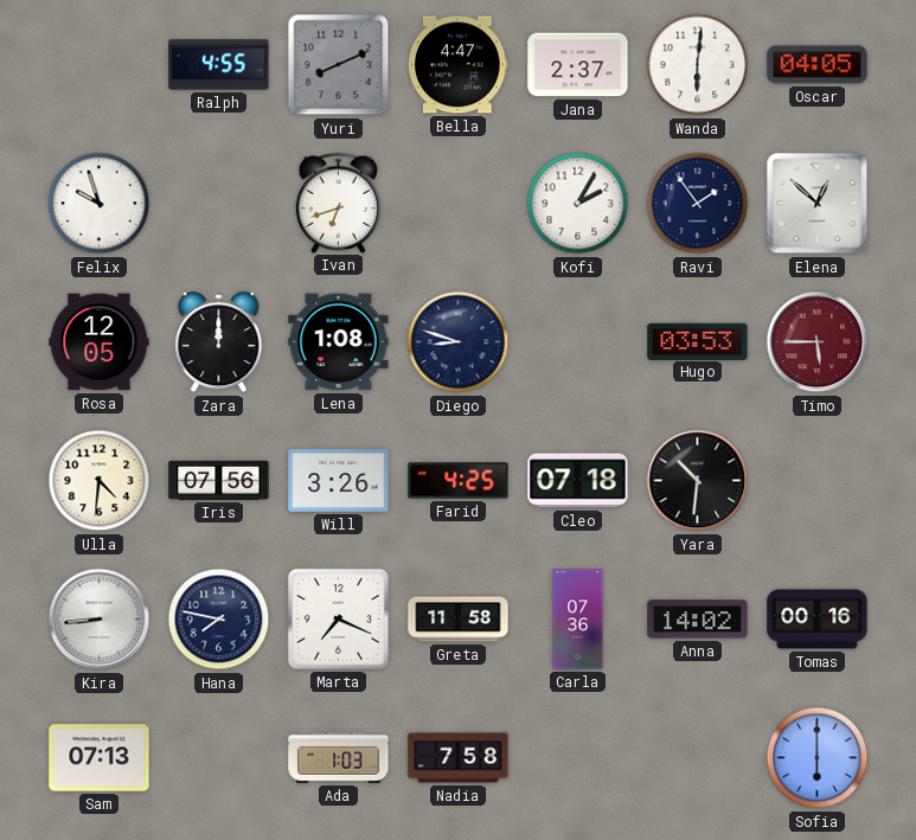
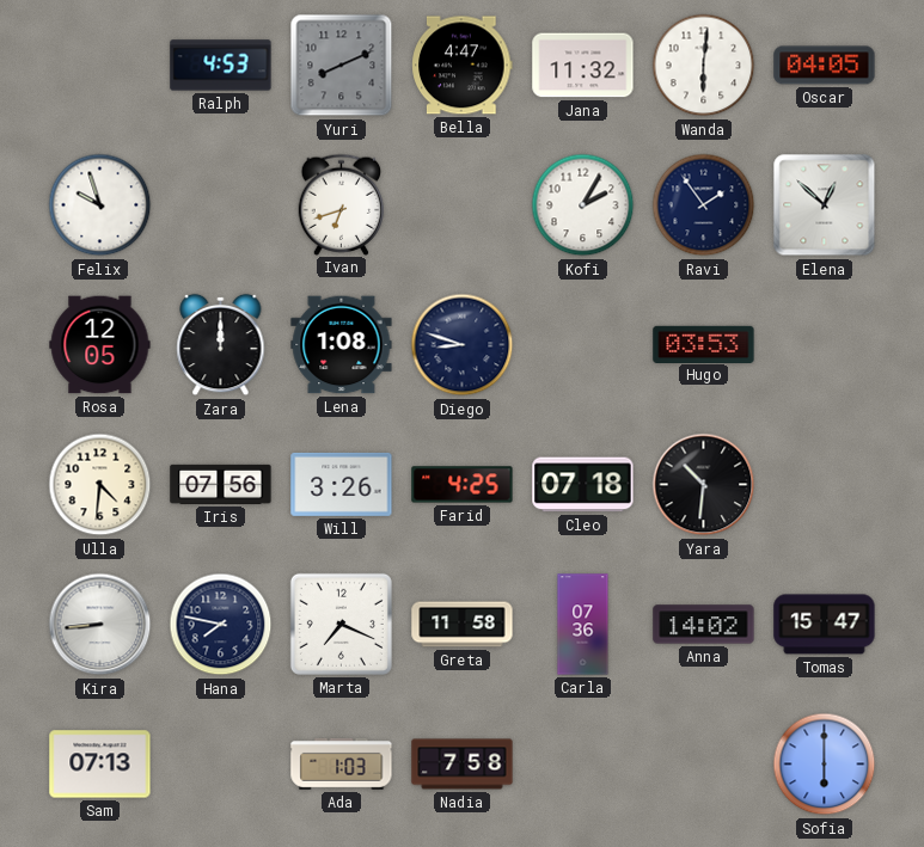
Ralph: 4:55 -> 4:53 (221, 66)
Jana: 2:37 -> 11:32 (583, 66)
Timo: 5:45 -> none (818, 342)
Tomas: 00:16 -> 15:47 (825, 625)
